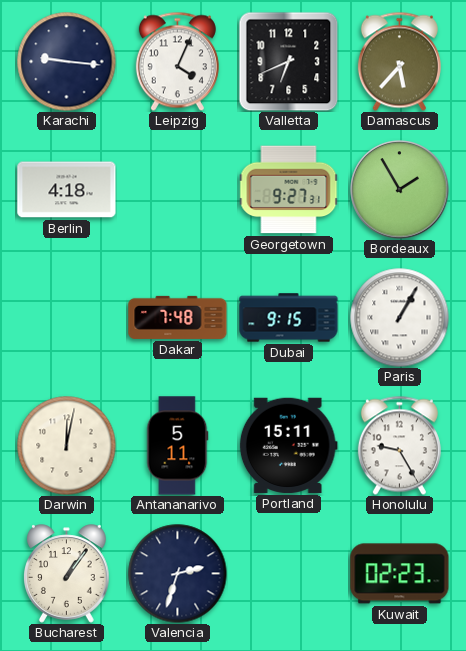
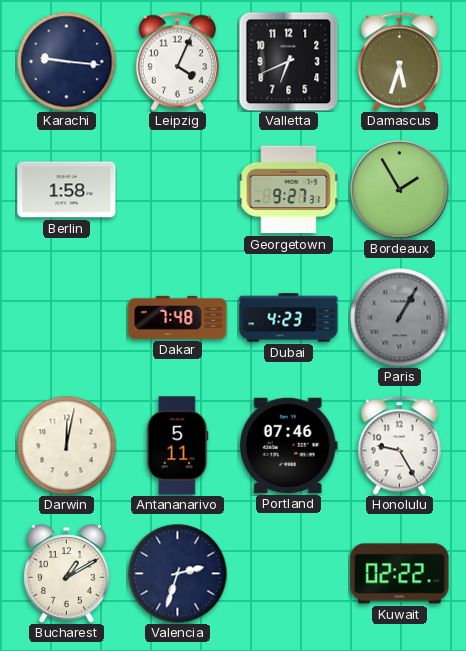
Damascus: 5:37 -> 5:33 (399, 61)
Berlin: 4:18 -> 1:58 (67, 190)
Dubai: 9:15 -> 4:23 (289, 318)
Paris dial: white -> grey (400, 318)
Portland: 15:11 -> 07:46 (288, 445)
Bucharest: 1:06 -> 1:10 (67, 574)
Kuwait: 02:23 -> 02:22 (400, 574)
